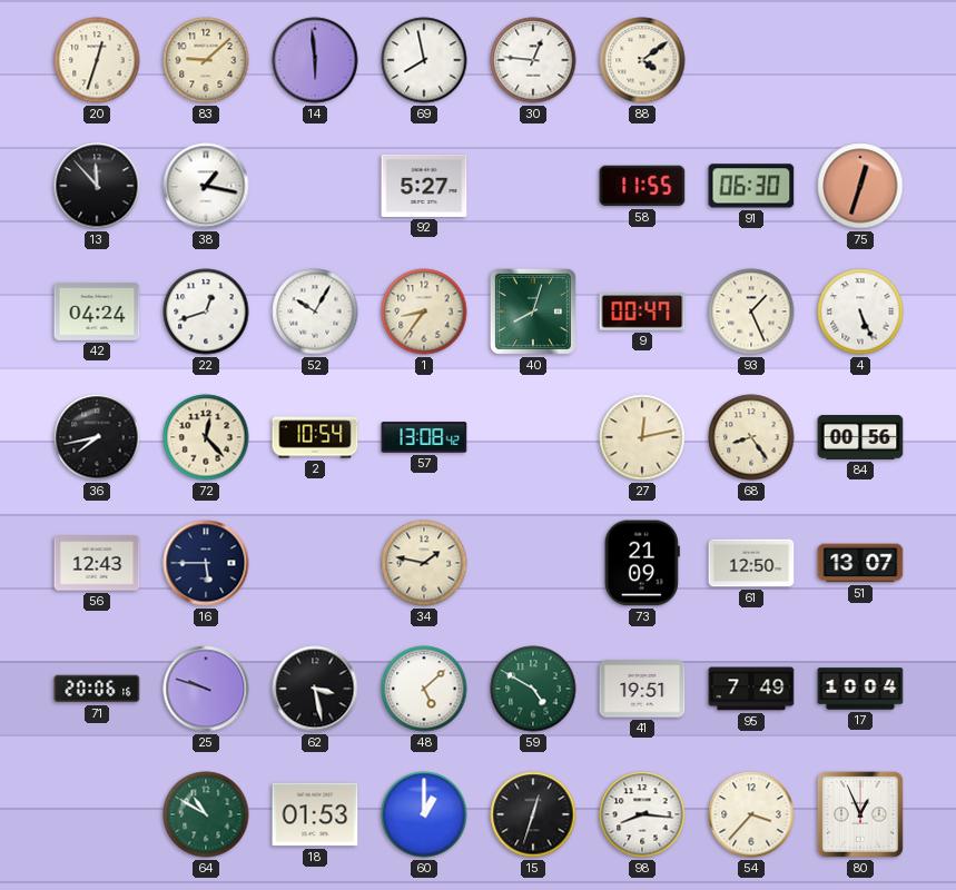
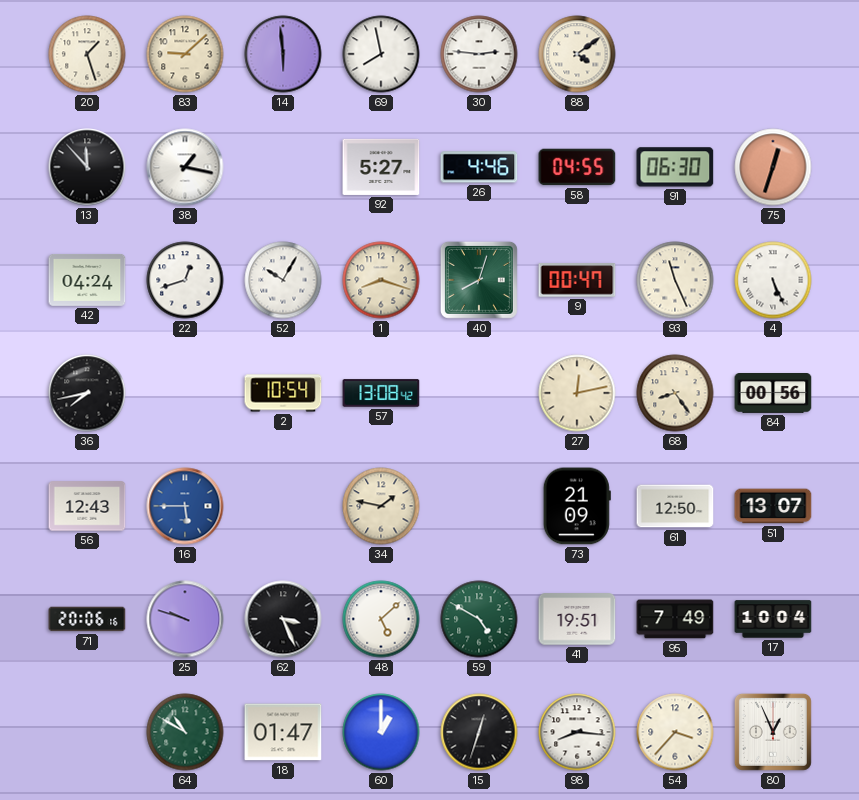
20: 12:33 -> 1:27 (87, 54)
30: 12:46 -> 2:46 (479, 54)
26: none -> 4:46 (479, 167)
58: 11:55 -> 04:55 (577, 167)
1: 8:36 -> 8:18 (381, 280)
93: 1:26 -> 11:26 (675, 280)
72: 12:23 -> none (206, 437)
16 dial: navy -> blue (185, 506)
62: 3:28 -> 3:26 (283, 619)
18: 01:53 -> 01:47 (283, 732)
